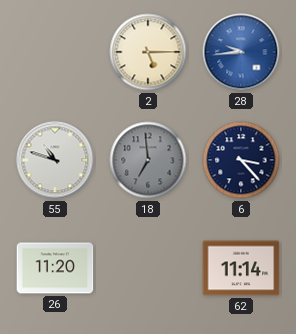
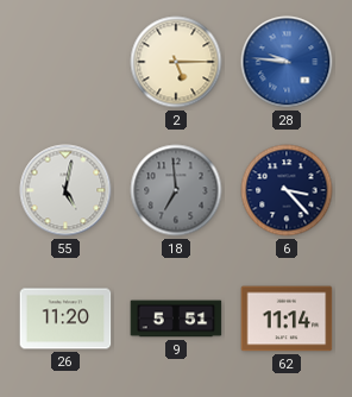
28: 9:44 -> 9:46 (287, 62)
55: 10:48 -> 5:02 (65, 190)
9: none -> 5:51 (176, 319)
